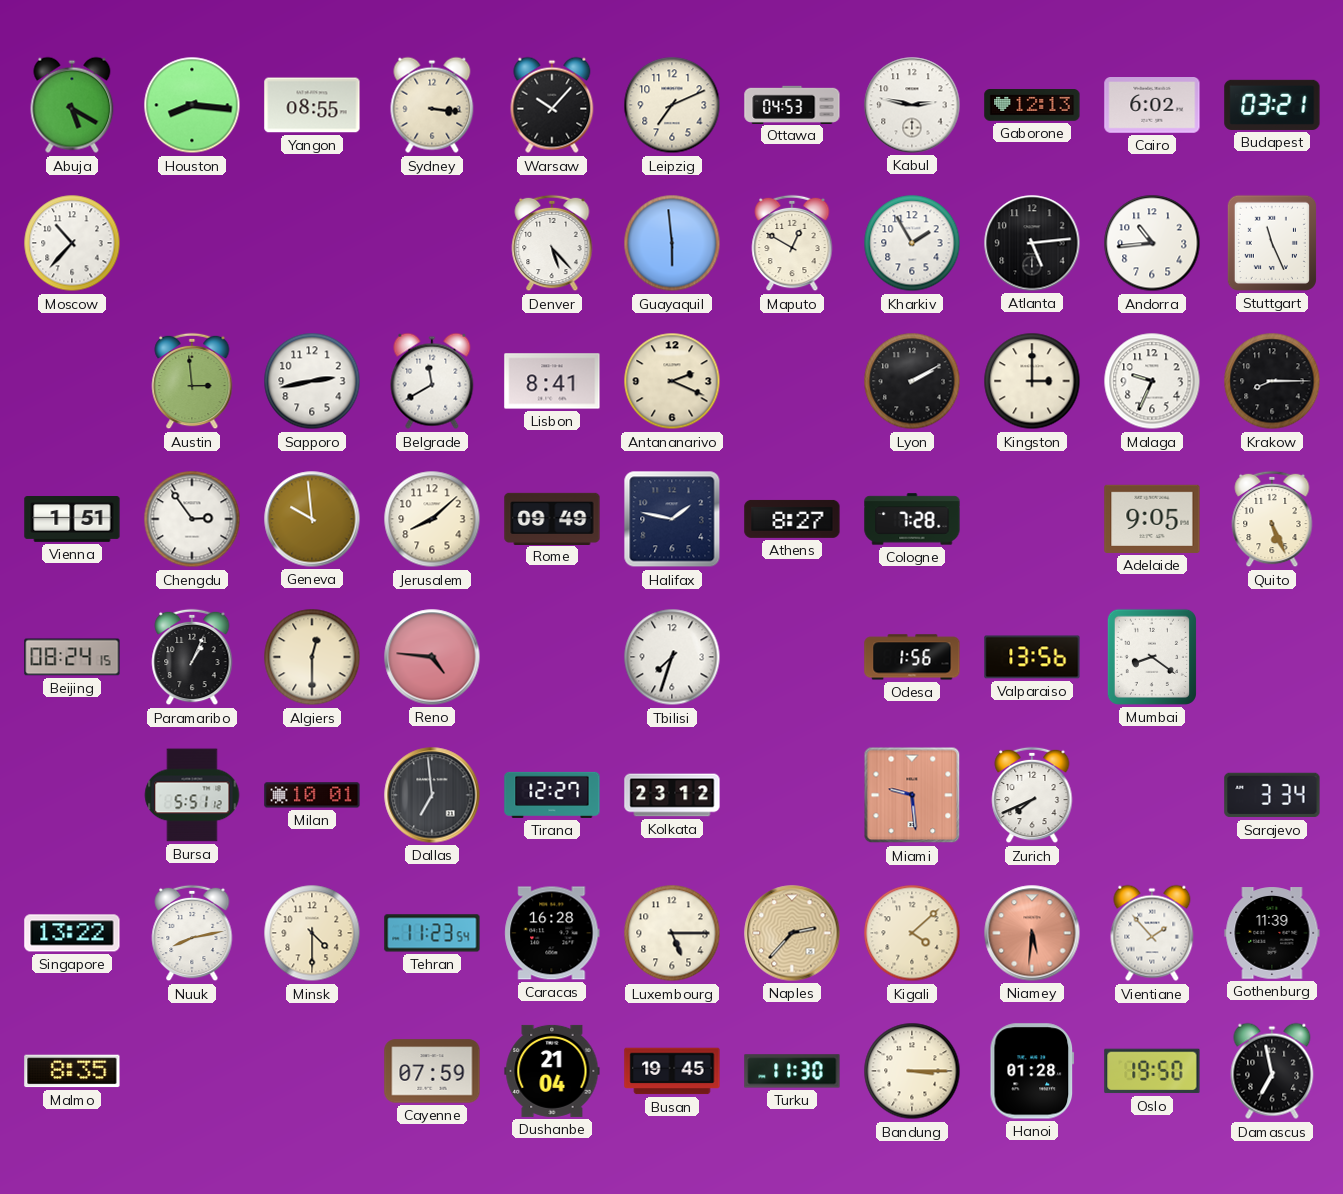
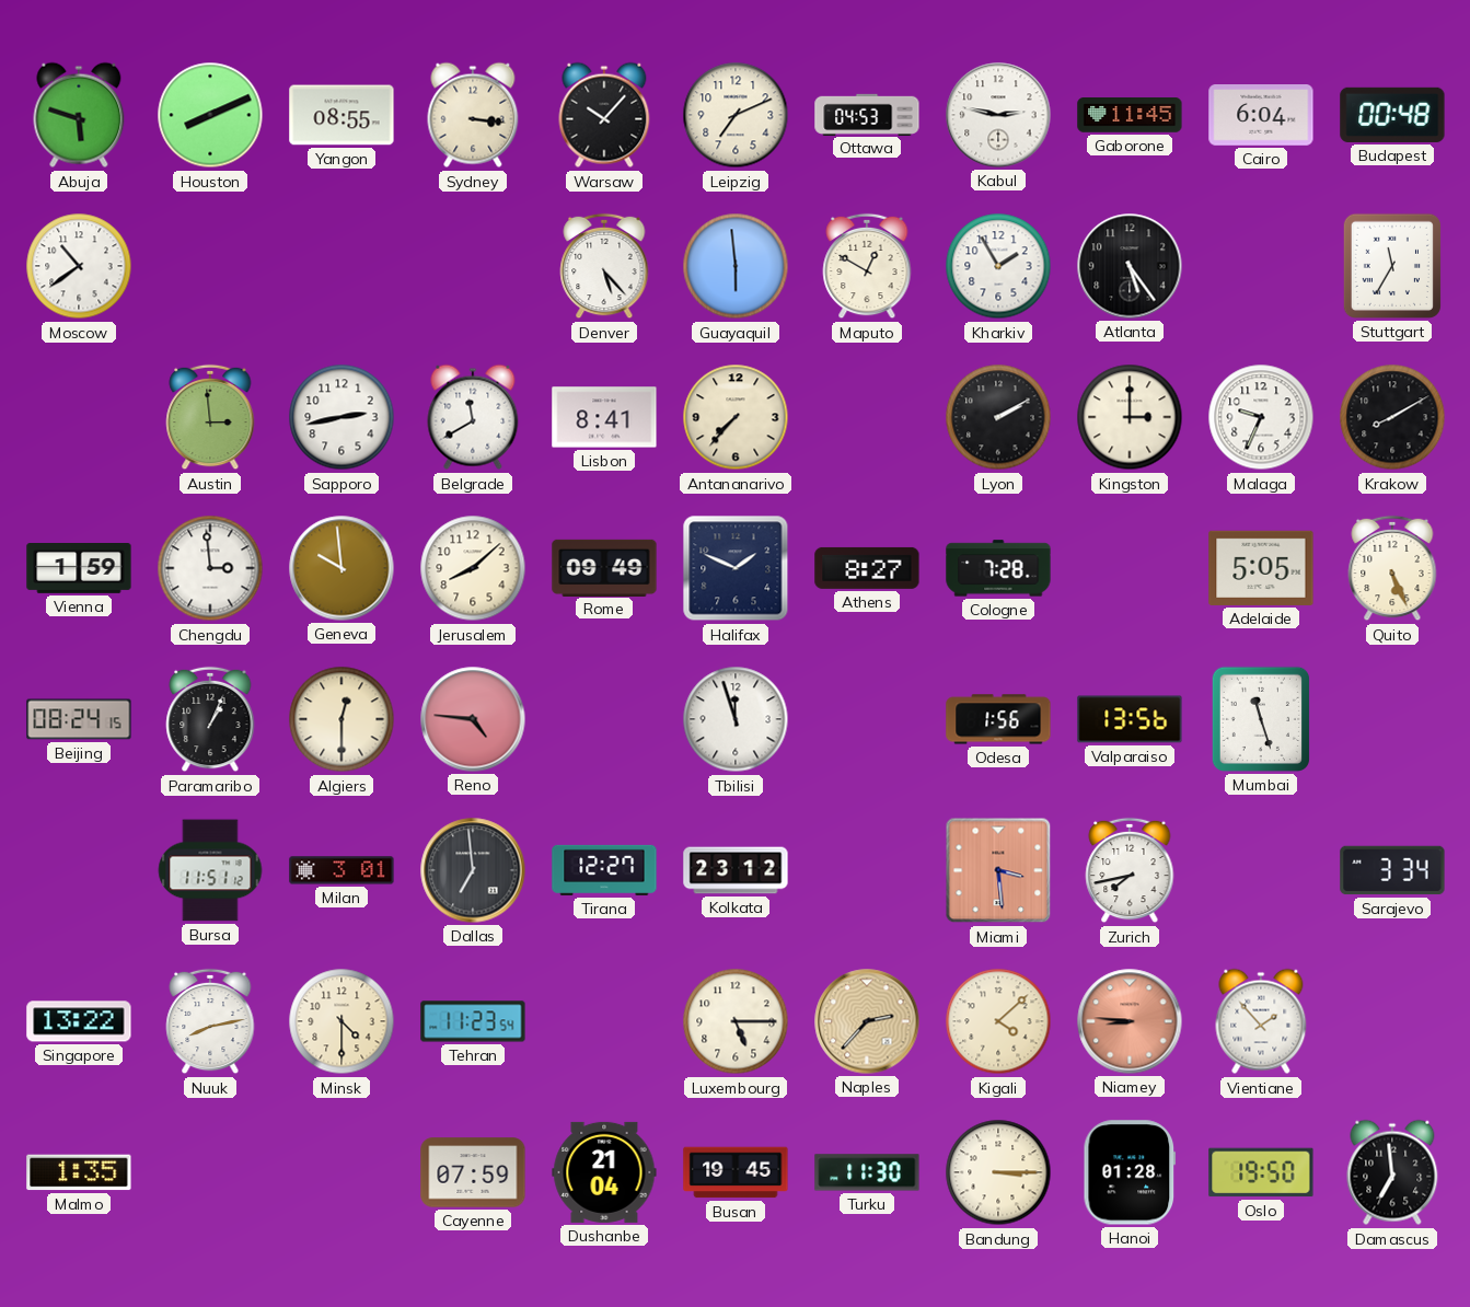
Abuja: 5:20 -> 5:48 (79, 115)
Houston: 8:16 -> 8:11 (210, 115)
Gaborone: 12:13 -> 11:45 (1130, 116)
Cairo: 6:02 -> 6:04 (1261, 116)
Budapest: 03:21 -> 00:48 (1392, 115)
Moscow: 10:37 -> 10:39 (79, 266)
Atlanta: 5:14 -> 5:24 (1130, 266)
Andorra: 10:44 -> none (1152, 243)
Stuttgart: 11:26 -> 11:35 (1392, 266)
Antananarivo: 2:19 -> 7:37 (736, 417)
Krakow: 8:15 -> 8:10 (1392, 417)
Vienna: 1:51 -> 1:59 (79, 569)
Chengdu: 2:54 -> 2:59 (210, 568)
Halifax: 1:47 -> 1:49 (736, 568)
Adelaide: 9:05 -> 5:05 (1261, 568)
Tbilisi: 7:33 -> 11:57 (736, 719)
Mumbai: 8:21 -> 11:27 (1261, 719)
Bursa: 5:51 -> 11:51 (210, 870)
Milan: 10:01 -> 3:01 (342, 870)
Miami: 9:29 -> 3:29 (998, 870)
Zurich: 7:41 -> 7:43 (1130, 870)
Caracas: 16:28 -> none (552, 933)
Niamey: 5:31 -> 8:46 (1130, 1021)
Gothenburg: 11:39 -> none (1272, 933)
Malmo: 8:35 -> 1:35 (79, 1172)
Damascus: 6:58 -> 6:59 (1392, 1172)
